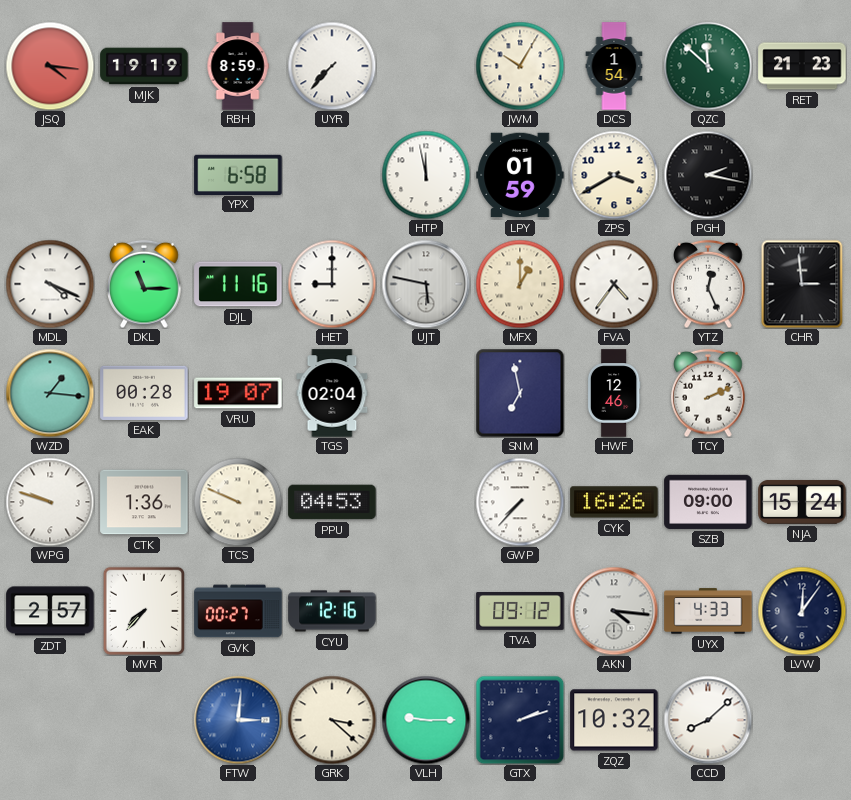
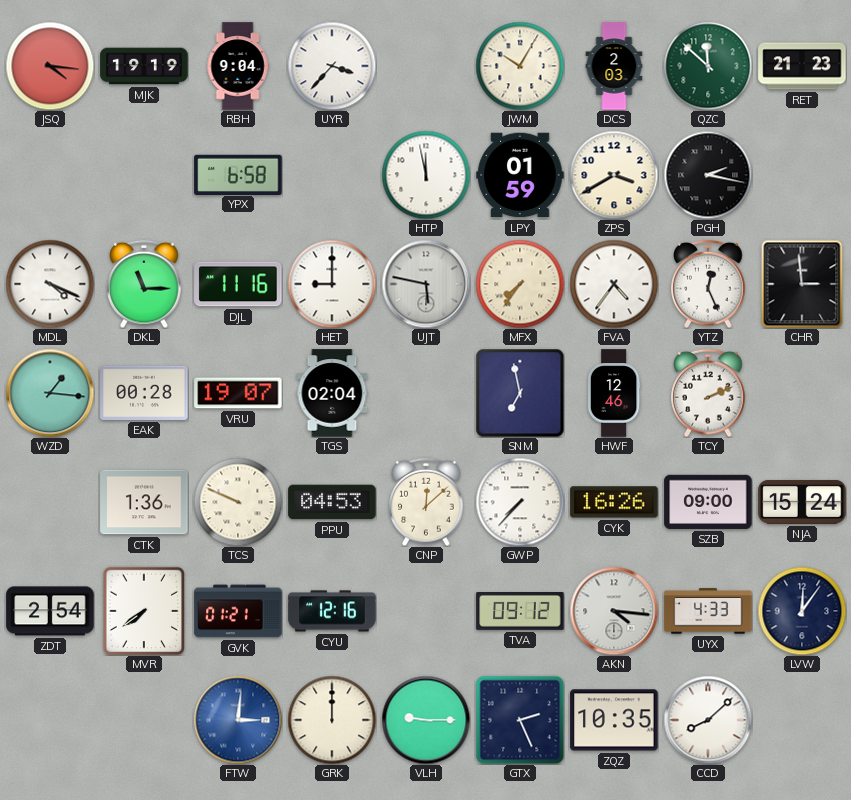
RBH: 8:59 -> 9:04 (238, 66)
UYR: 7:37 -> 3:37 (332, 66)
DCS: 1:54 -> 2:03 (614, 66)
MFX: 1:00 -> 7:36 (520, 284)
WPG: 9:48 -> none (50, 502)
CNP: none -> 12:08 (426, 502)
ZDT: 2:57 -> 2:54 (50, 611)
MVR: 7:37 -> 7:39 (143, 611)
GVK: 00:27 -> 01:21 (238, 611)
GRK: 3:22 -> 12:00 (332, 720)
GTX: 2:12 -> 2:26 (520, 720)
ZQZ: 10:32 -> 10:35 (614, 720)
